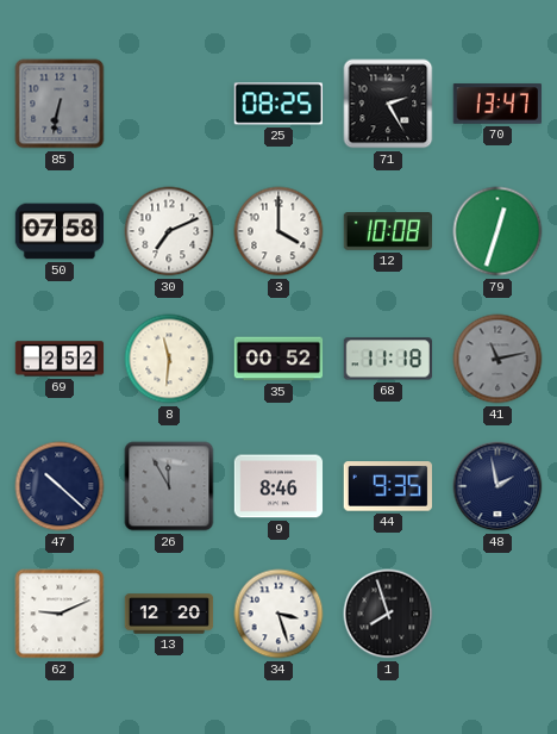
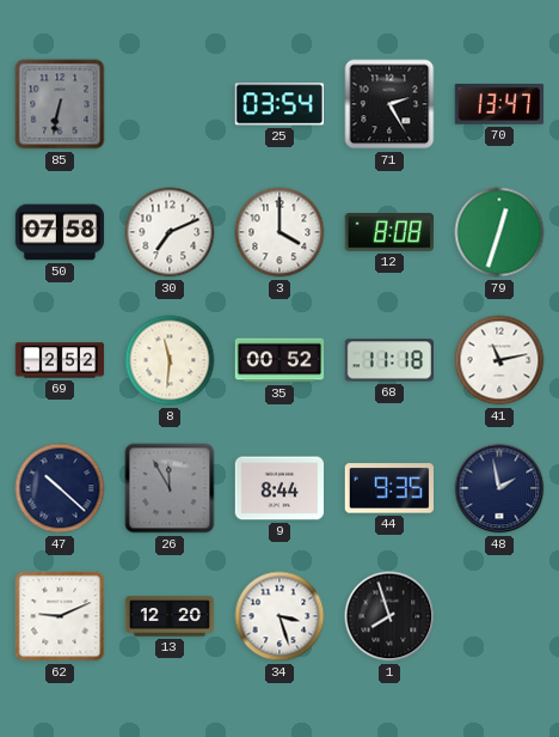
25: 08:25 -> 03:54 (278, 104)
12: 10:08 -> 8:08 (388, 233)
41 dial: grey -> white (499, 360)
9: 8:46 -> 8:44 (279, 488)
